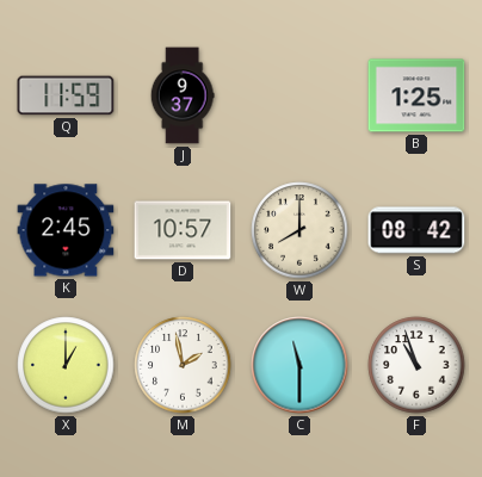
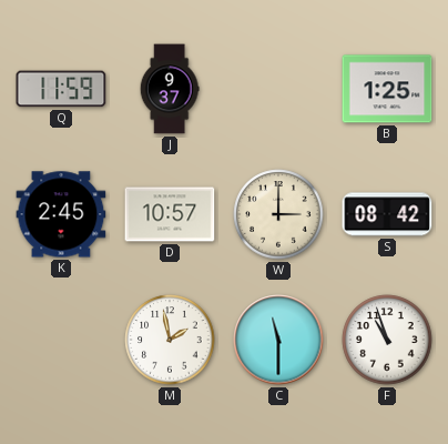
W: 8:00 -> 3:00 (278, 214)
X: 1:00 -> none (66, 365)
